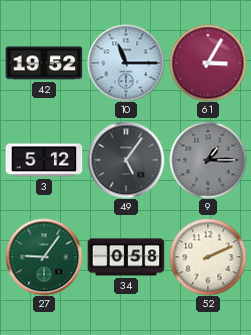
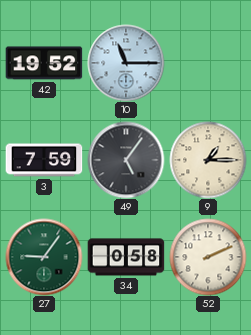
61: 3:05 -> none (208, 63)
3: 5:12 -> 7:59 (44, 160)
9 dial: grey -> cream (208, 160)
